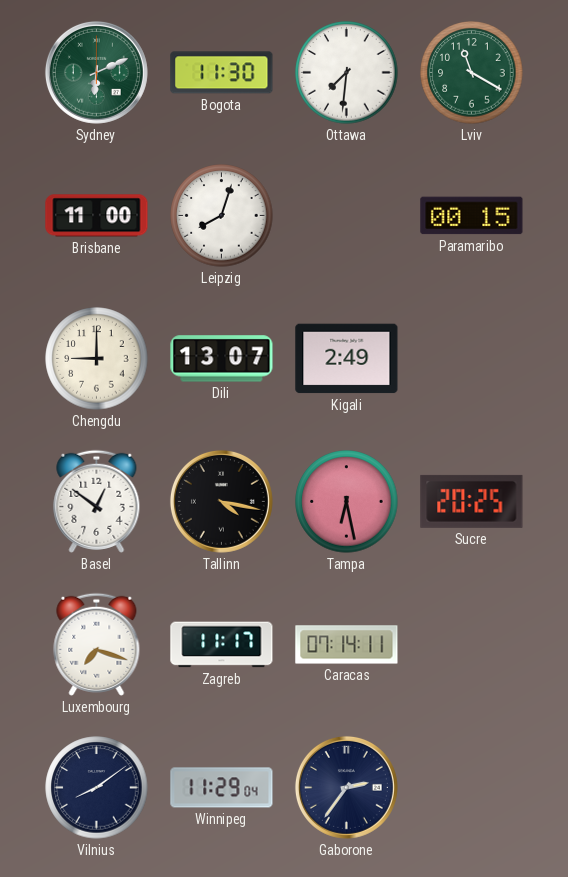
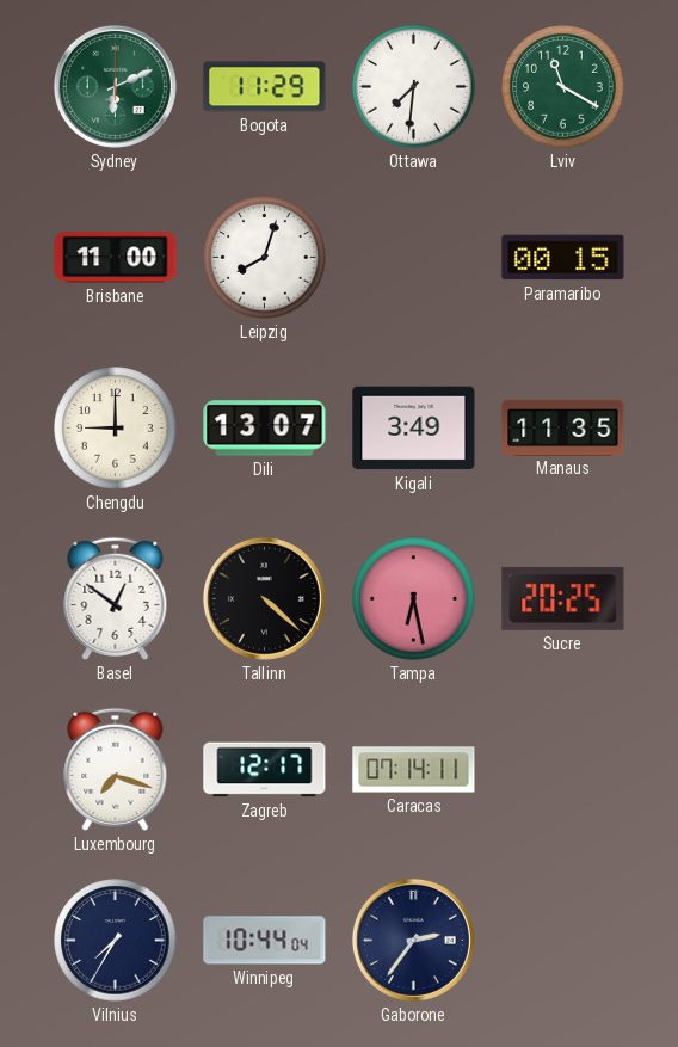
Bogota: 11:30 -> 11:29 (265, 87)
Kigali: 2:49 -> 3:49 (414, 429)
Manaus: none -> 11:35 (563, 427)
Tallinn: 4:17 -> 4:22 (264, 598)
Zagreb: 11:17 -> 12:17 (265, 770)
Vilnius: 8:09 -> 7:35 (116, 941)
Winnipeg: 11:29 -> 10:44 (265, 941)
